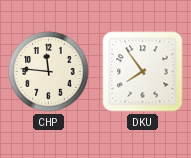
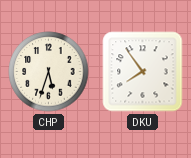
CHP: 11:46 -> 5:33 (49, 72)
